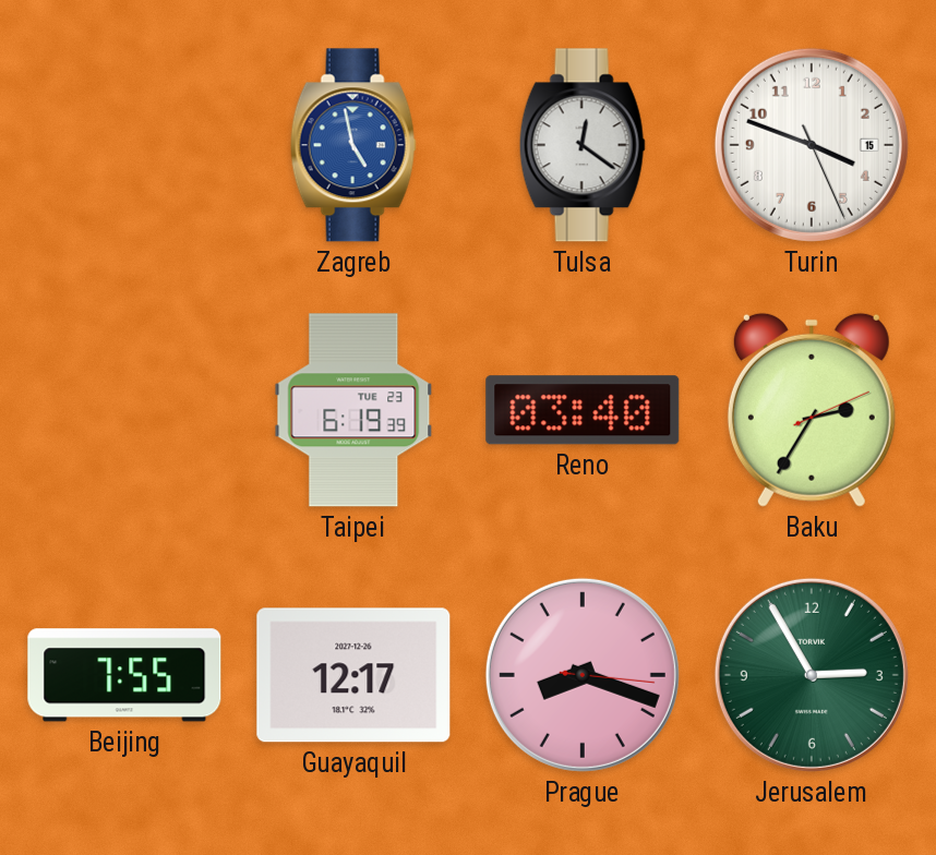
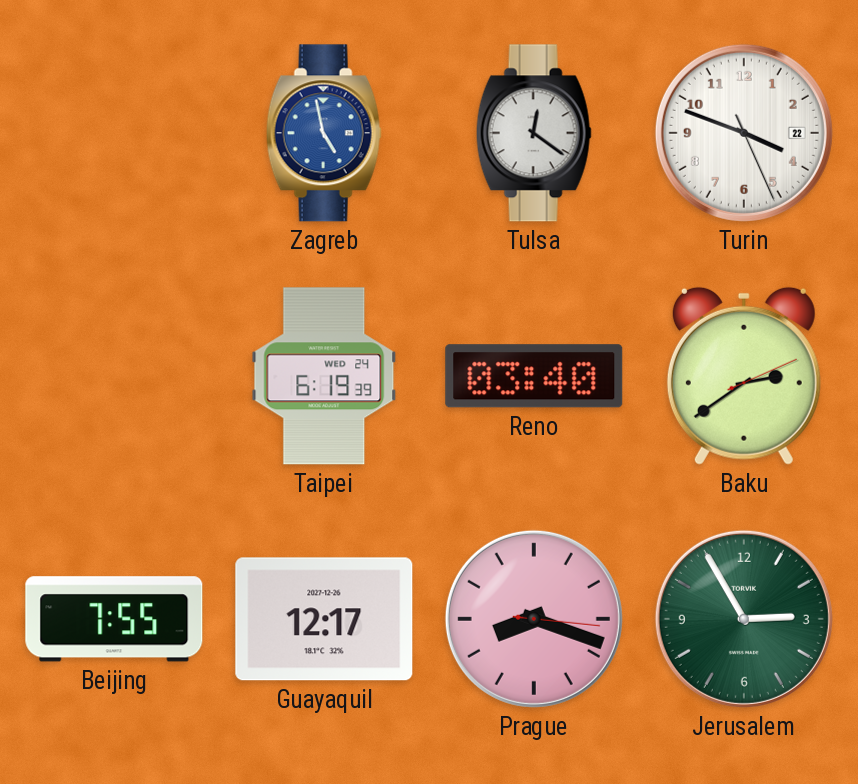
Turin date: 15 -> 22 (744, 133)
Taipei date: TUE 23 -> WED 24 (324, 376)
Baku: 2:35 -> 2:39 (744, 376)
